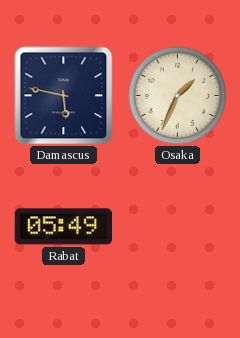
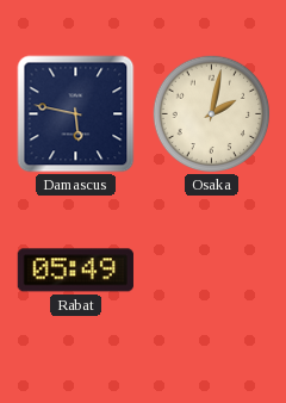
Osaka: 1:34 -> 2:02 (212, 114)
